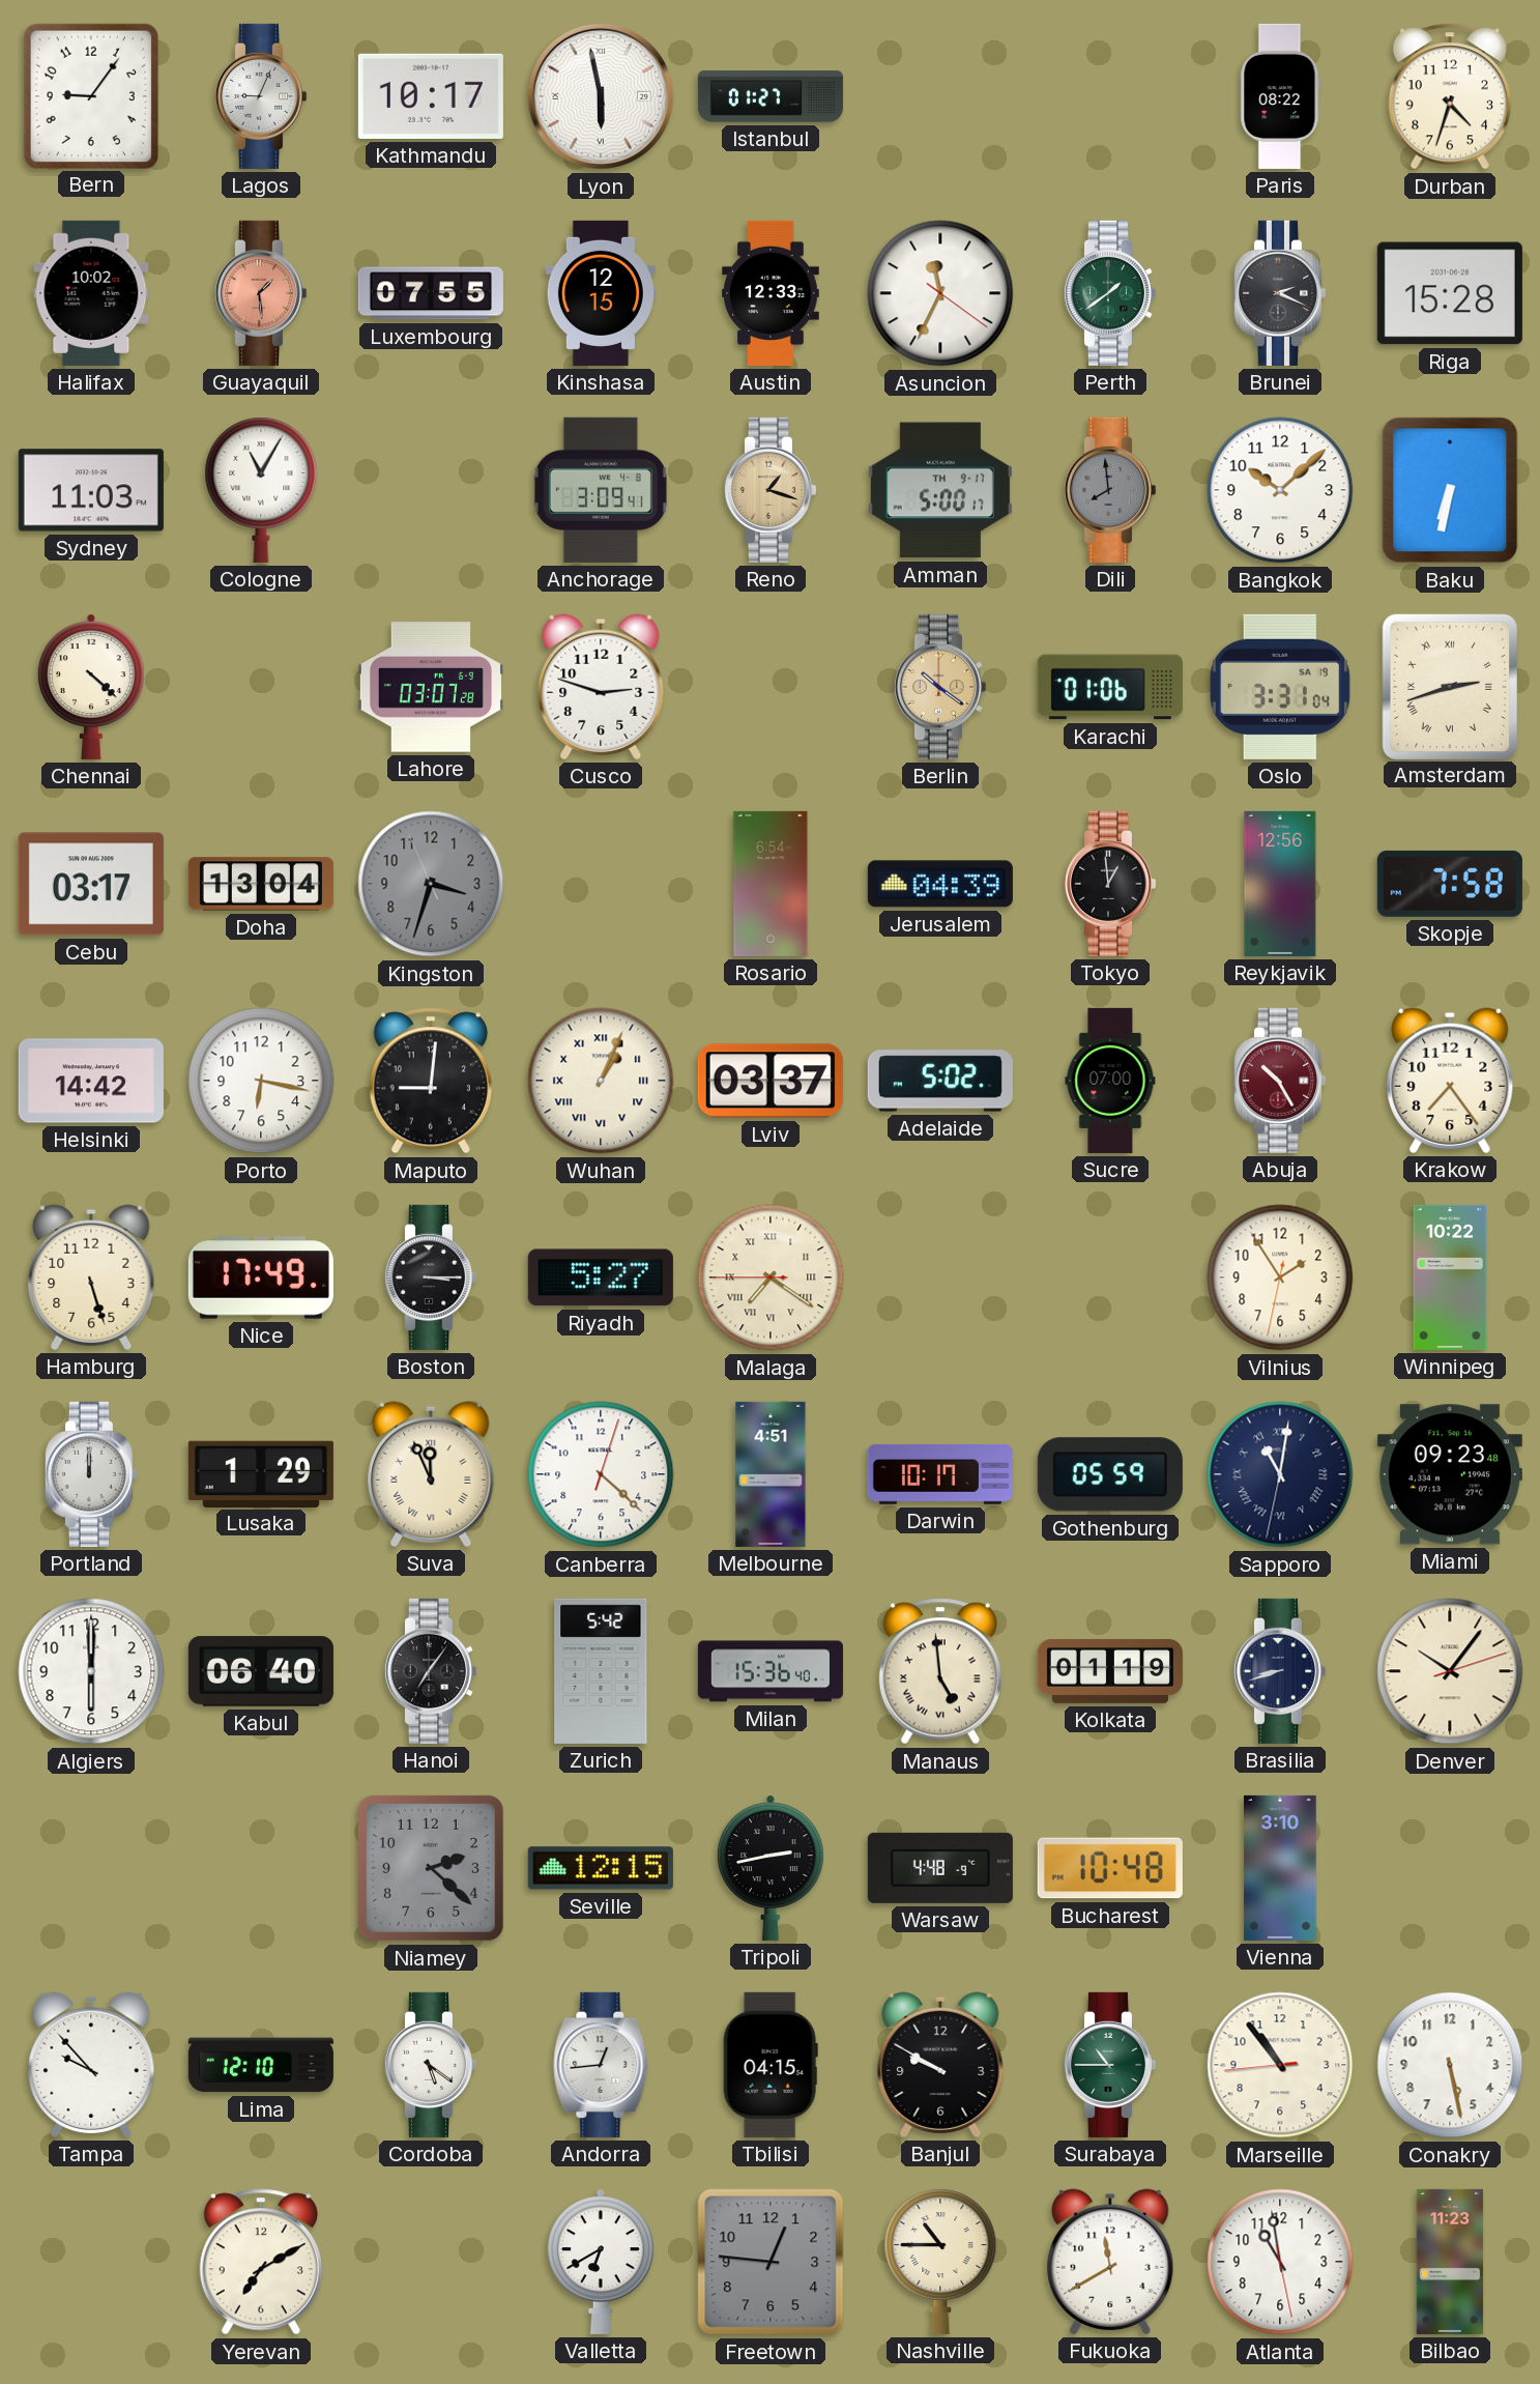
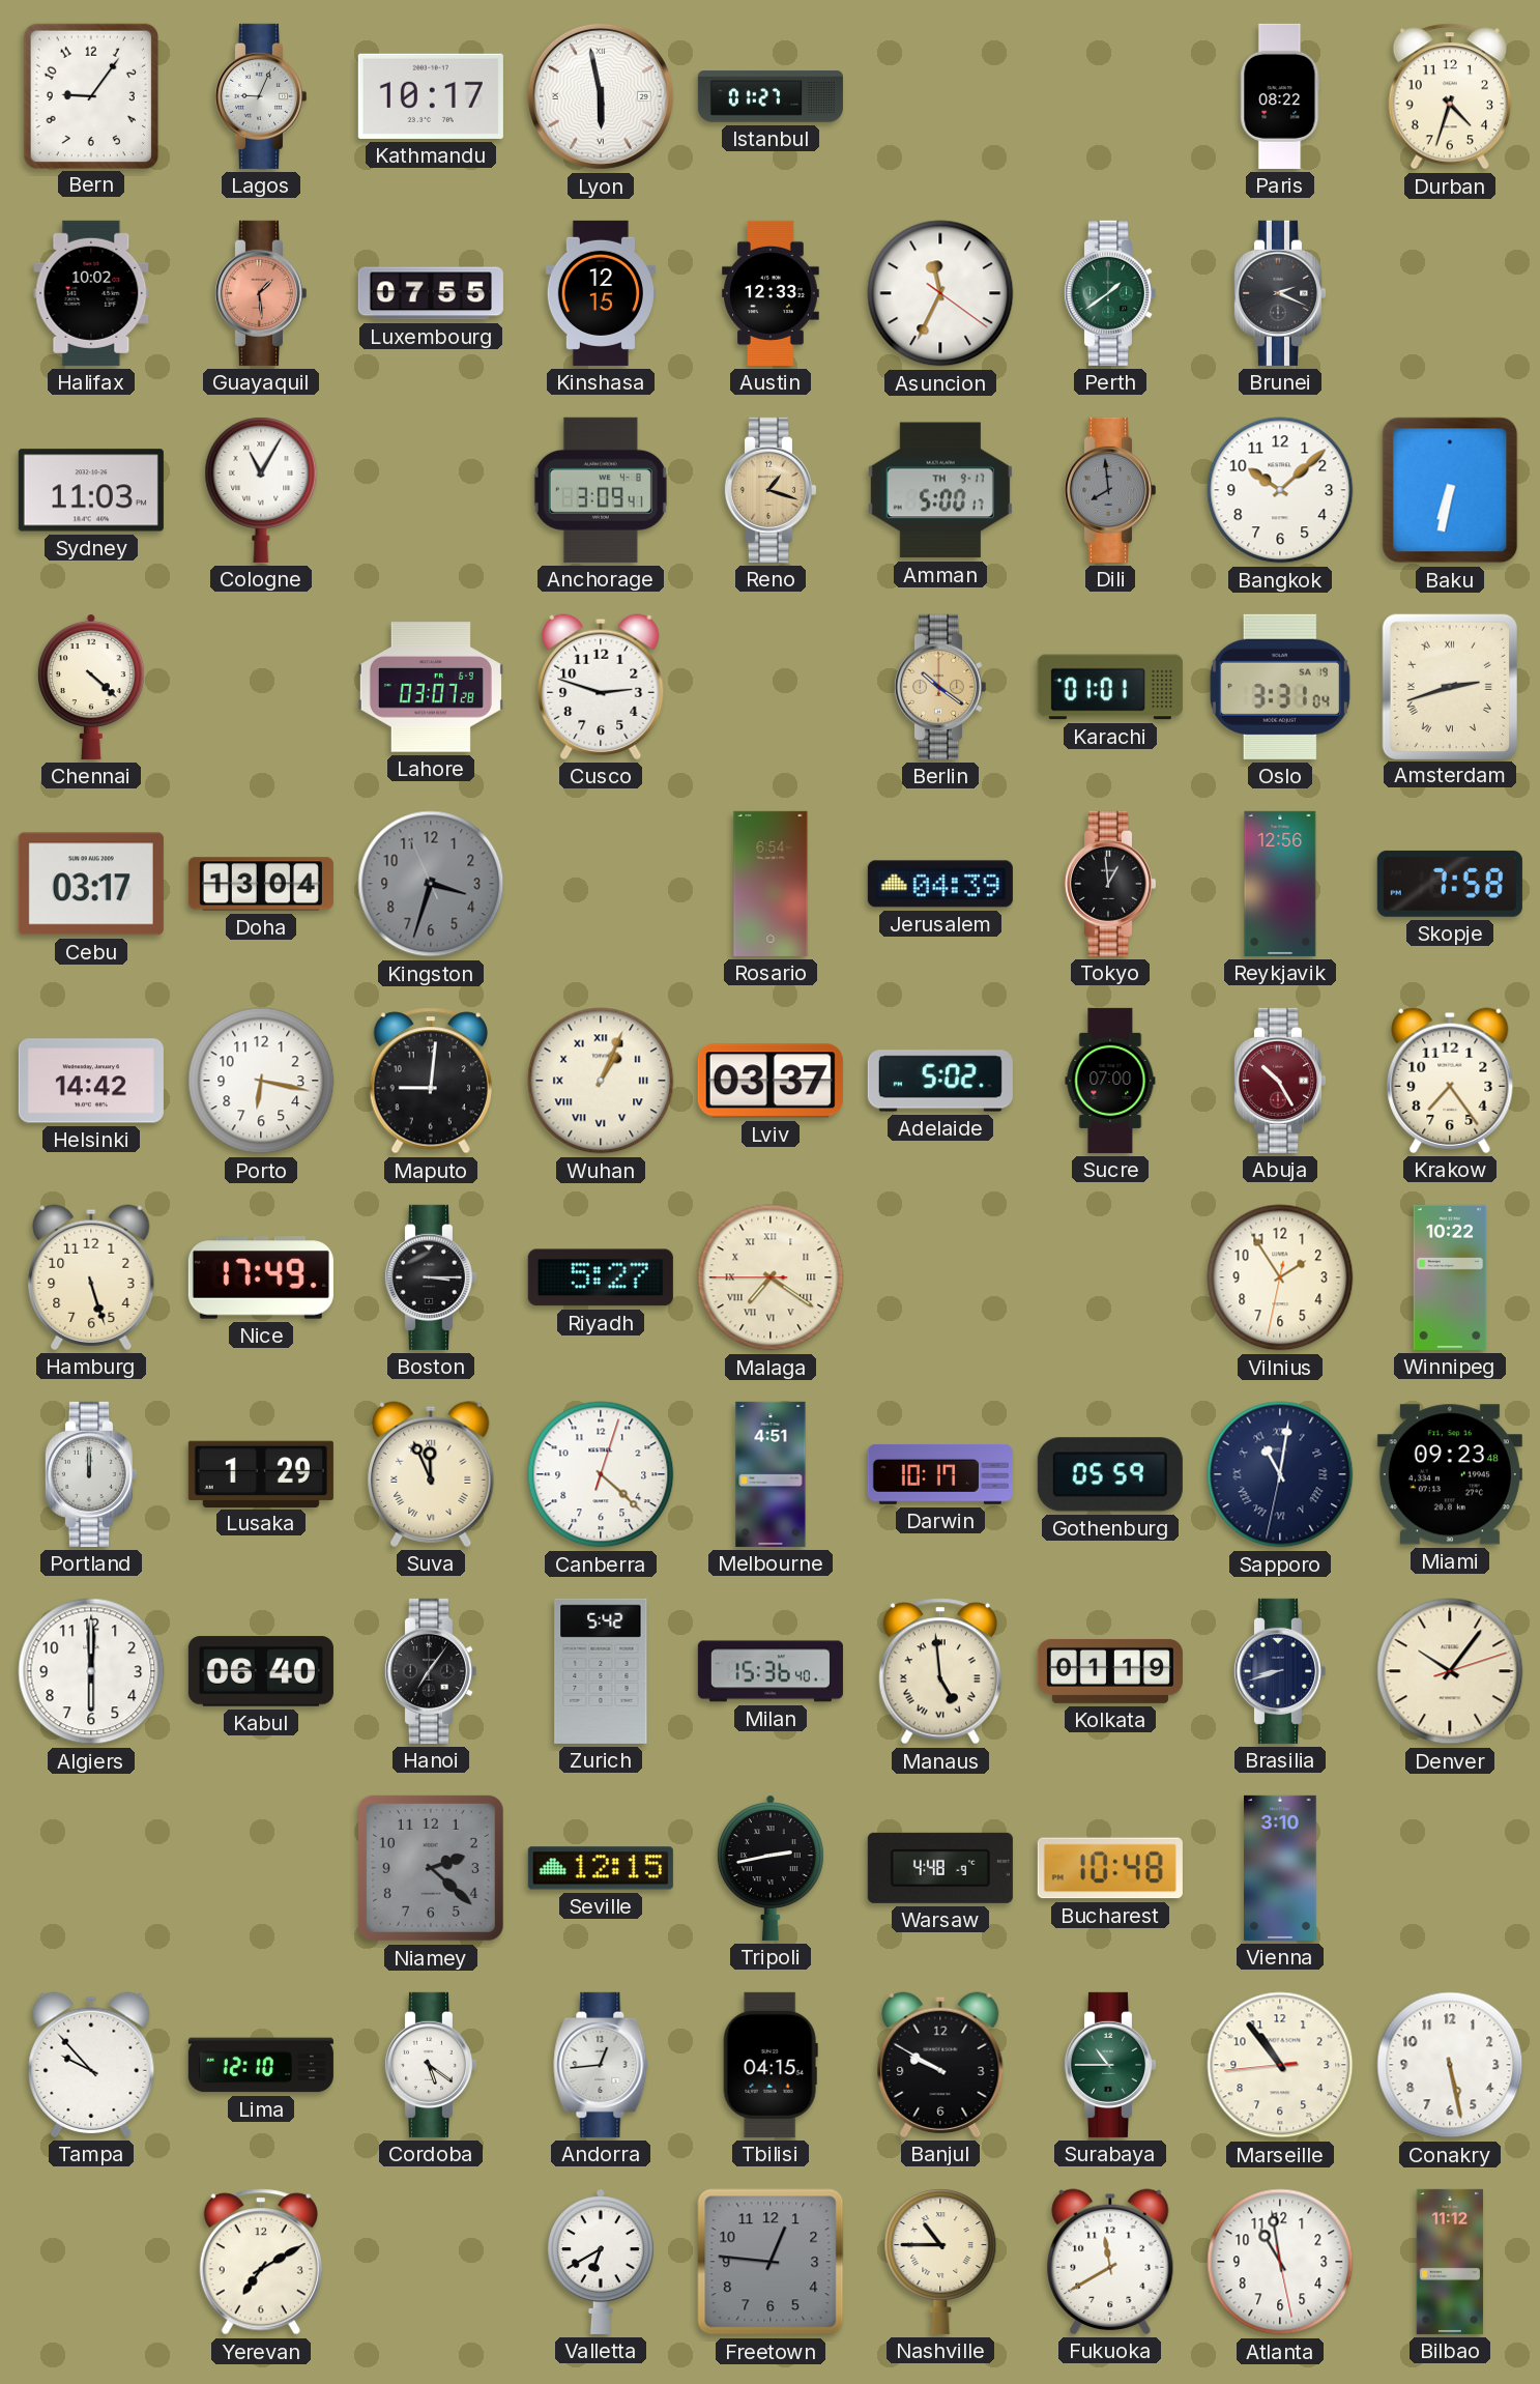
Riga: 15:28 -> none (1450, 293)
Karachi: 01:06 -> 01:01 (1110, 687)
Bilbao: 11:23 -> 11:12 (1450, 2262)
